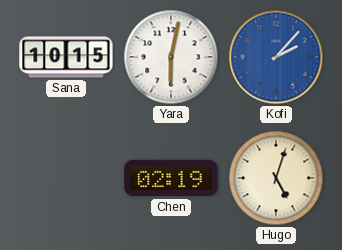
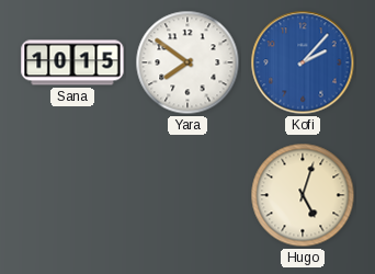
Yara: 6:02 -> 7:51 (187, 62)
Chen: 02:19 -> none (171, 178)
